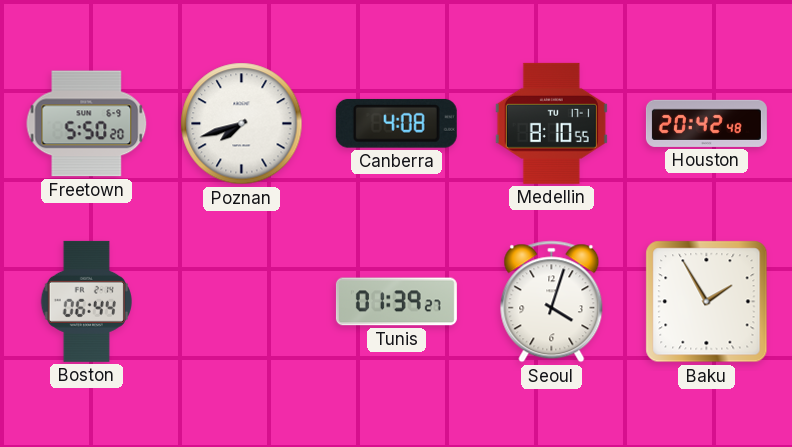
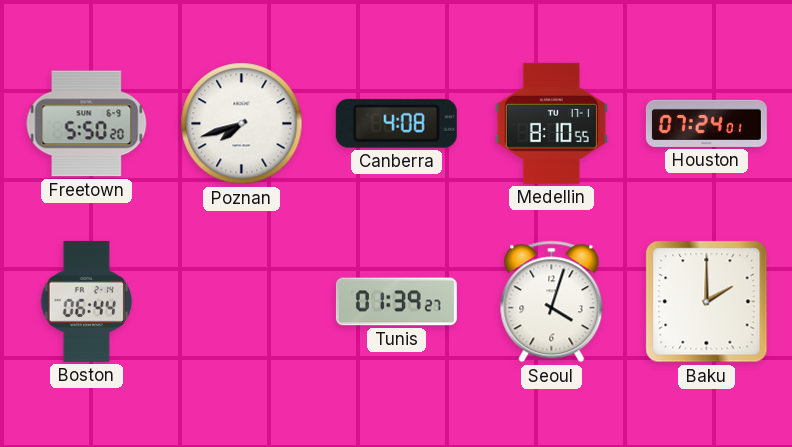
Houston: 20:42 -> 07:24 (706, 123)
Baku: 1:55 -> 2:00 (707, 302)
